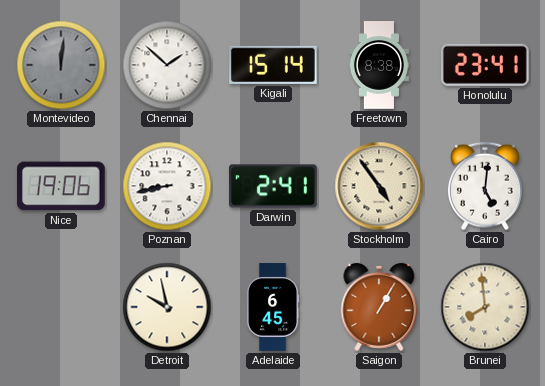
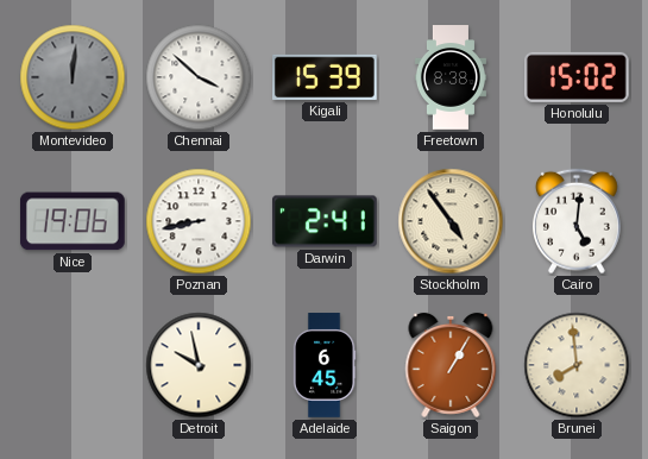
Chennai: 1:52 -> 3:52 (199, 77)
Kigali: 15:14 -> 15:39 (326, 77)
Honolulu: 23:41 -> 15:02 (577, 77)
